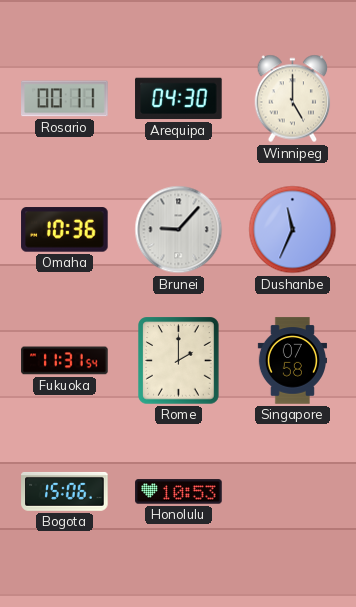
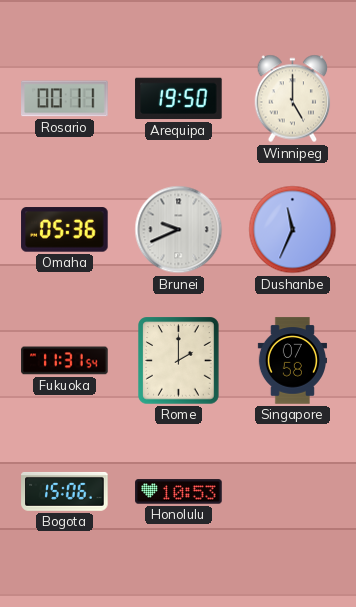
Arequipa: 04:30 -> 19:50 (179, 99)
Omaha: 10:36 -> 05:36 (65, 230)
Brunei: 9:07 -> 9:41 (179, 230)
